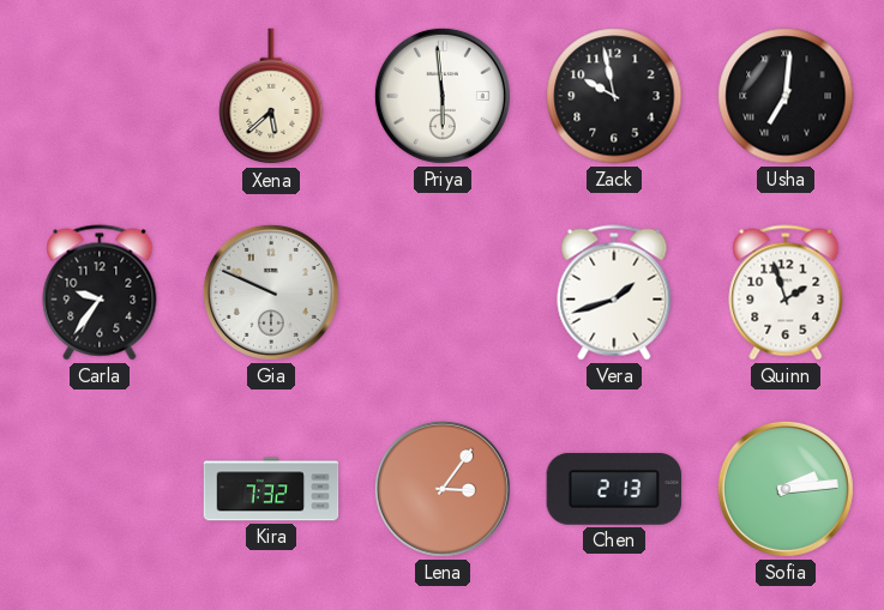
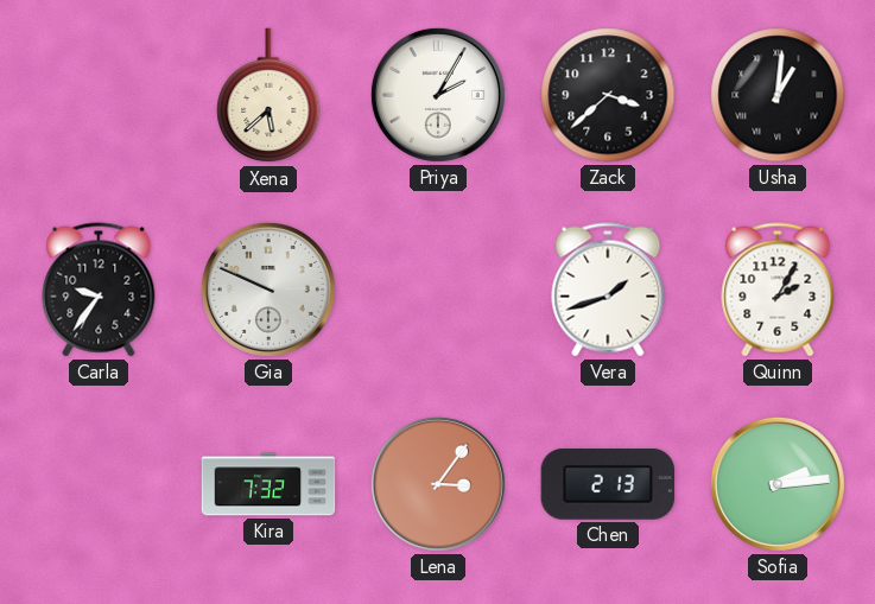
Priya: 5:59 -> 2:05 (438, 95)
Zack: 9:58 -> 3:38 (608, 95)
Usha: 7:01 -> 1:01 (778, 95)
Quinn: 1:57 -> 2:05 (778, 290)
